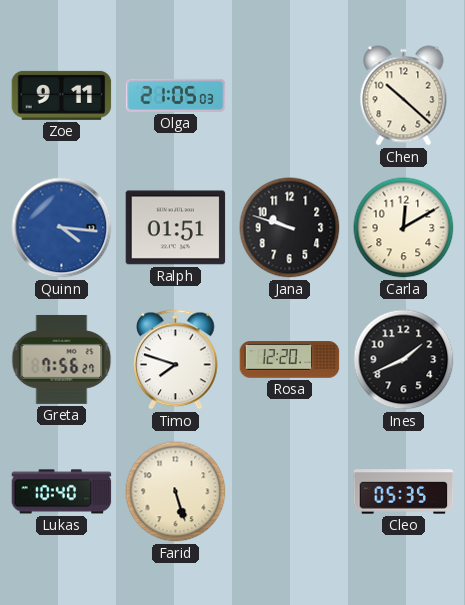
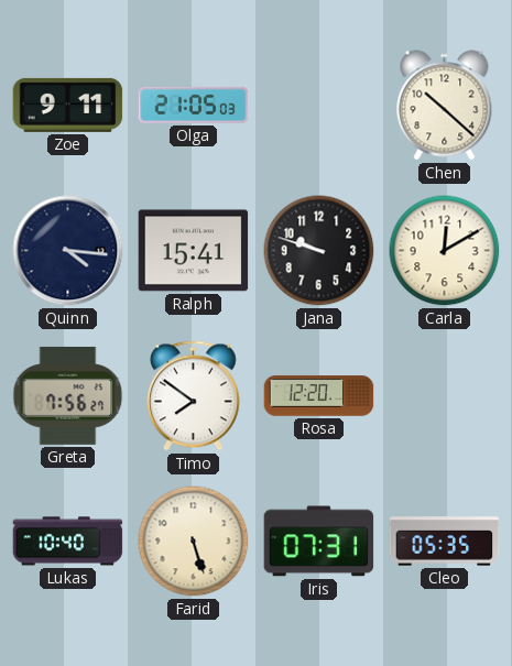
Quinn dial: blue -> navy (68, 251)
Ralph: 01:51 -> 15:41 (194, 251)
Timo: 7:48 -> 7:51 (194, 396)
Ines: 1:41 -> none (404, 360)
Iris: none -> 07:31 (319, 542)
